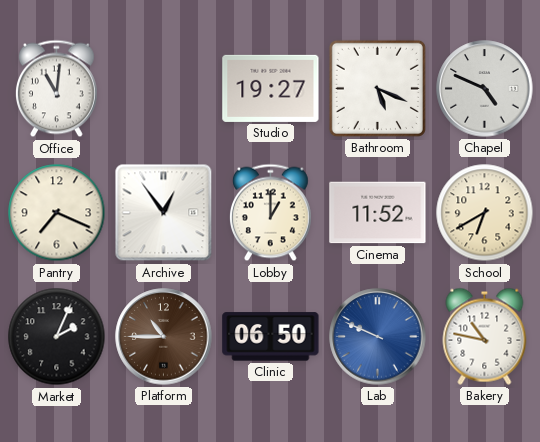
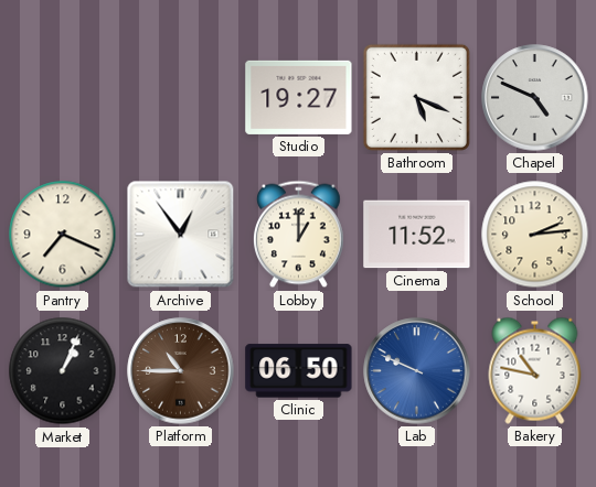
Office: 11:01 -> none (56, 89)
School: 6:40 -> 2:14 (535, 235)
Market: 2:04 -> 1:04 (63, 371)
